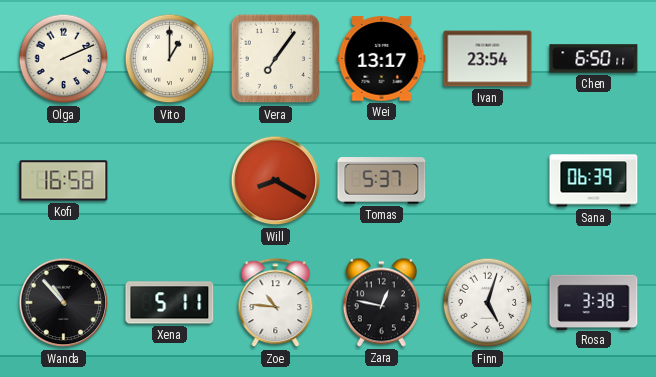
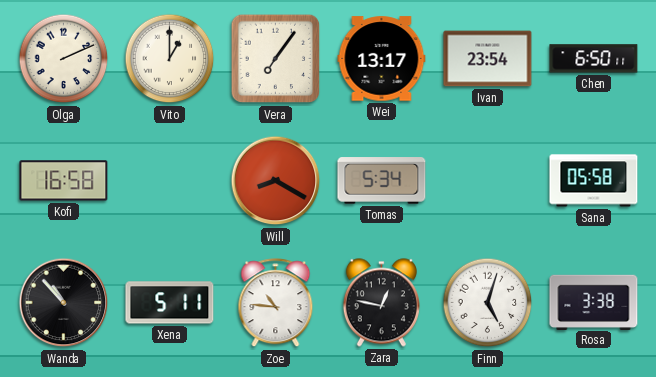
Tomas: 5:37 -> 5:34 (382, 181)
Sana: 06:39 -> 05:58 (594, 181)
